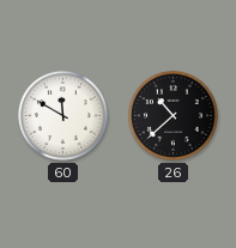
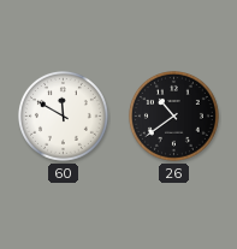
26: 10:38 -> 10:39 (173, 115)
